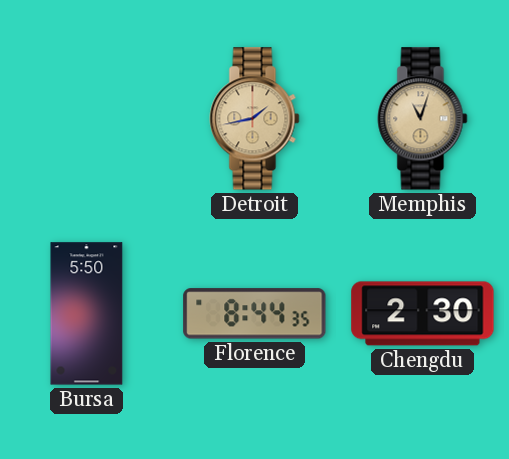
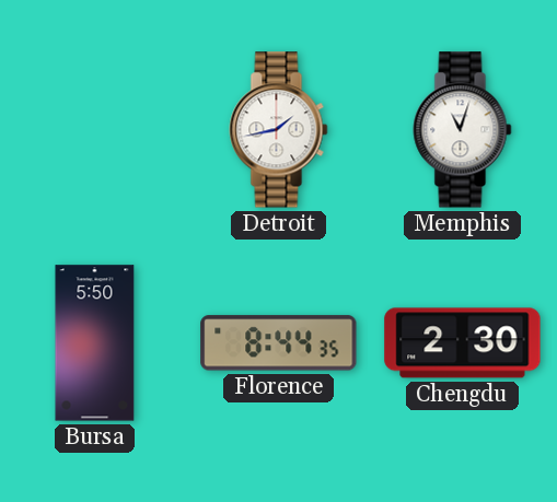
Detroit dial: champagne -> white (279, 130)
Memphis dial: champagne -> white (463, 130)
